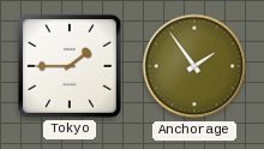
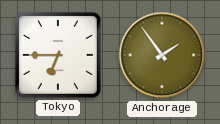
Tokyo: 1:45 -> 6:45 (58, 55)
